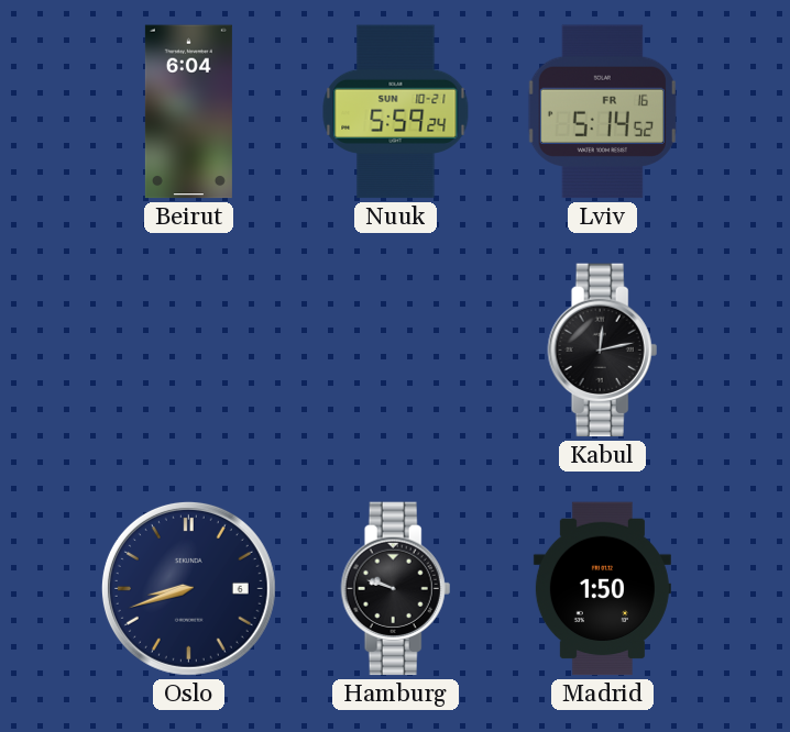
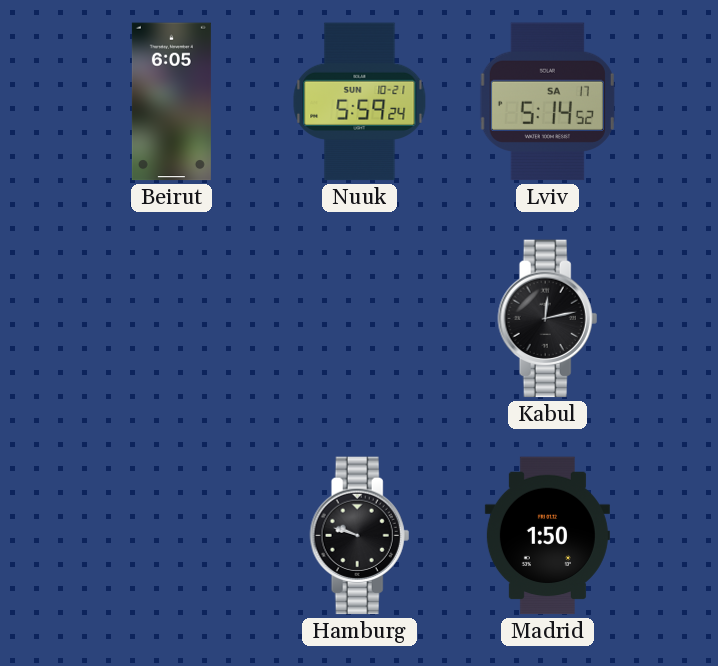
Beirut: 6:04 -> 6:05 (171, 102)
Lviv date: FR 16 -> SA 17 (547, 102)
Oslo: 8:42 -> none (188, 588)
